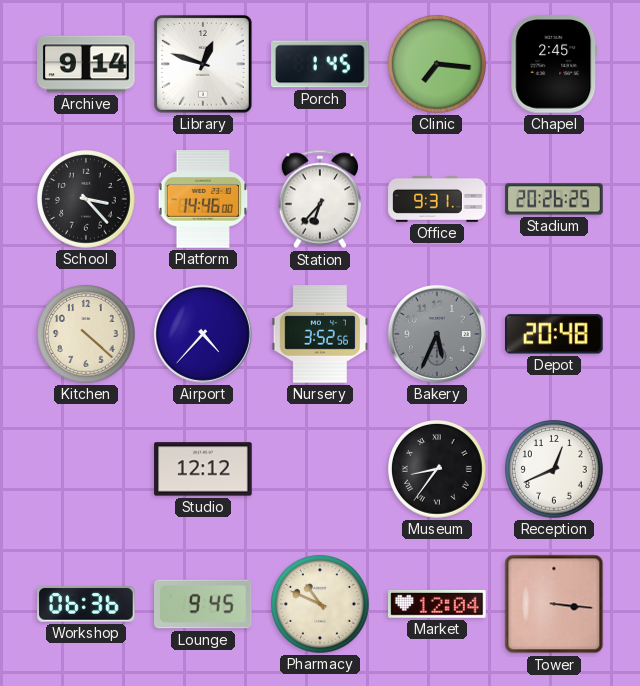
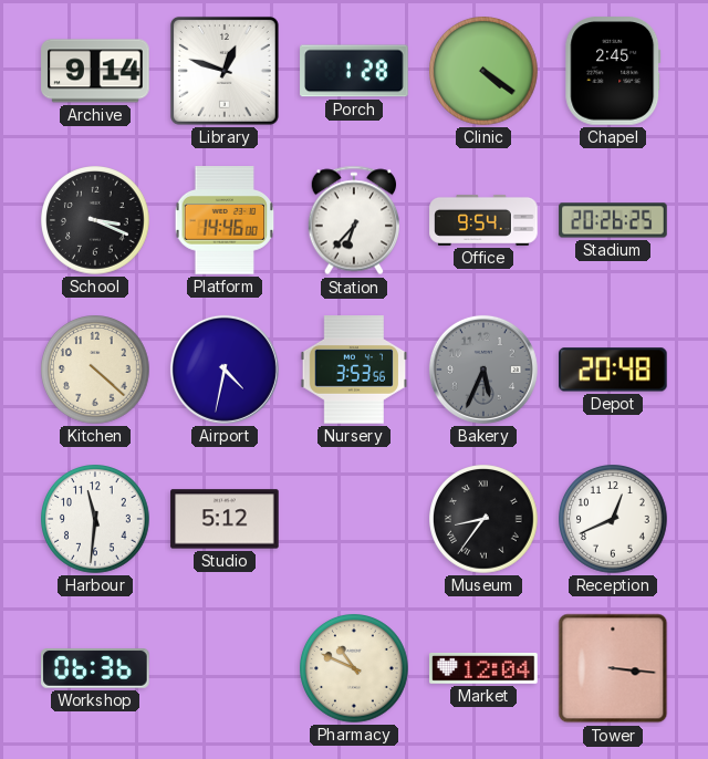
Porch: 1:45 -> 1:28 (354, 71)
Clinic: 7:16 -> 4:21 (485, 72)
School: 3:23 -> 3:19 (96, 221)
Office: 9:31 -> 9:54 (483, 220)
Airport: 4:37 -> 4:32 (225, 370)
Nursery: 3:52 -> 3:53 (354, 370)
Harbour: none -> 11:31 (96, 520)
Studio: 12:12 -> 5:12 (225, 519)
Lounge: 9:45 -> none (203, 604)
